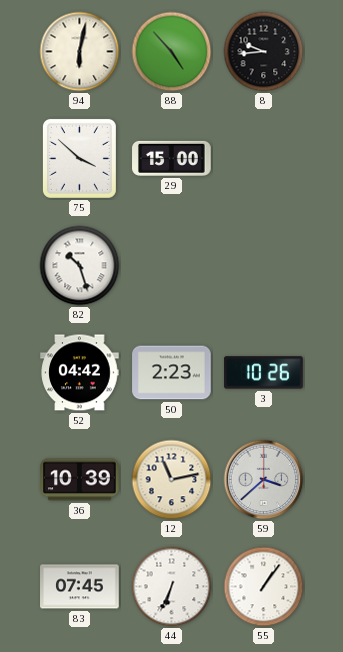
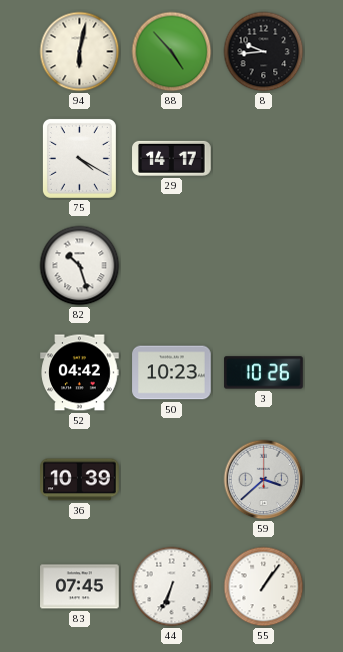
75: 3:52 -> 4:20 (79, 158)
29: 15:00 -> 14:17 (172, 158)
50: 2:23 -> 10:23 (172, 373)
12: 11:13 -> none (172, 480)
